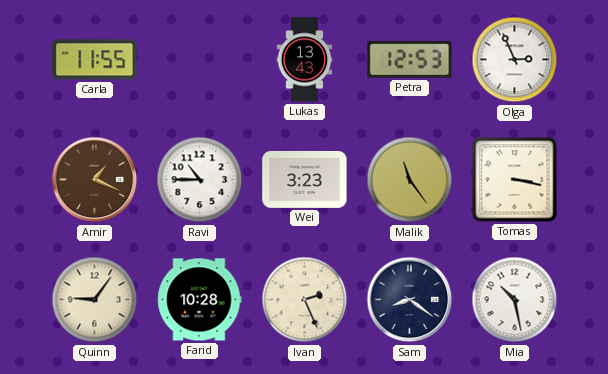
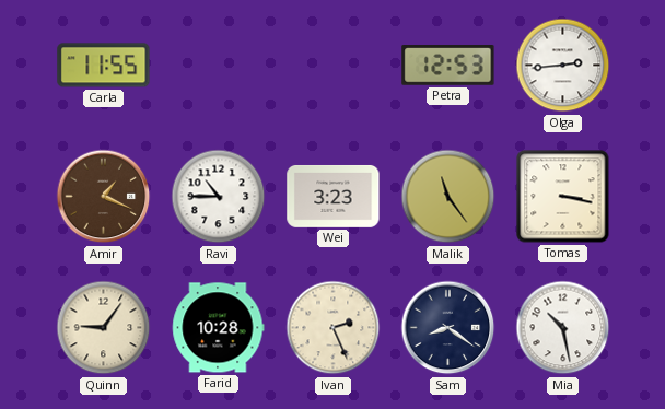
Lukas: 13:43 -> none (305, 60)
Olga: 2:56 -> 2:44 (563, 66)
